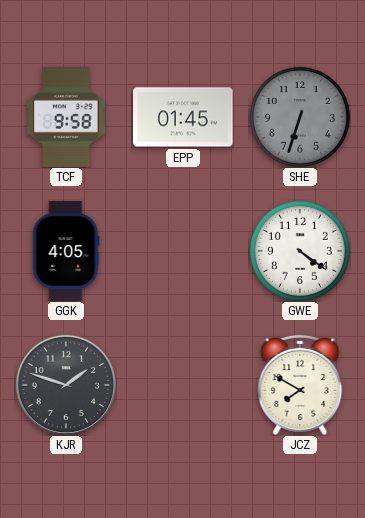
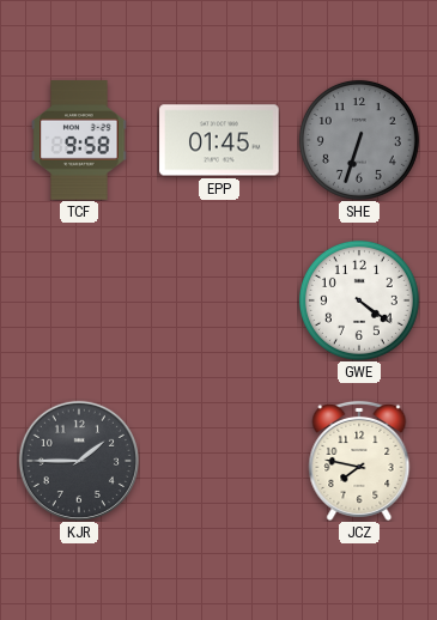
GGK: 4:05 -> none (66, 251)
KJR: 1:48 -> 1:45 (79, 461)
JCZ: 7:50 -> 7:47 (359, 461)
